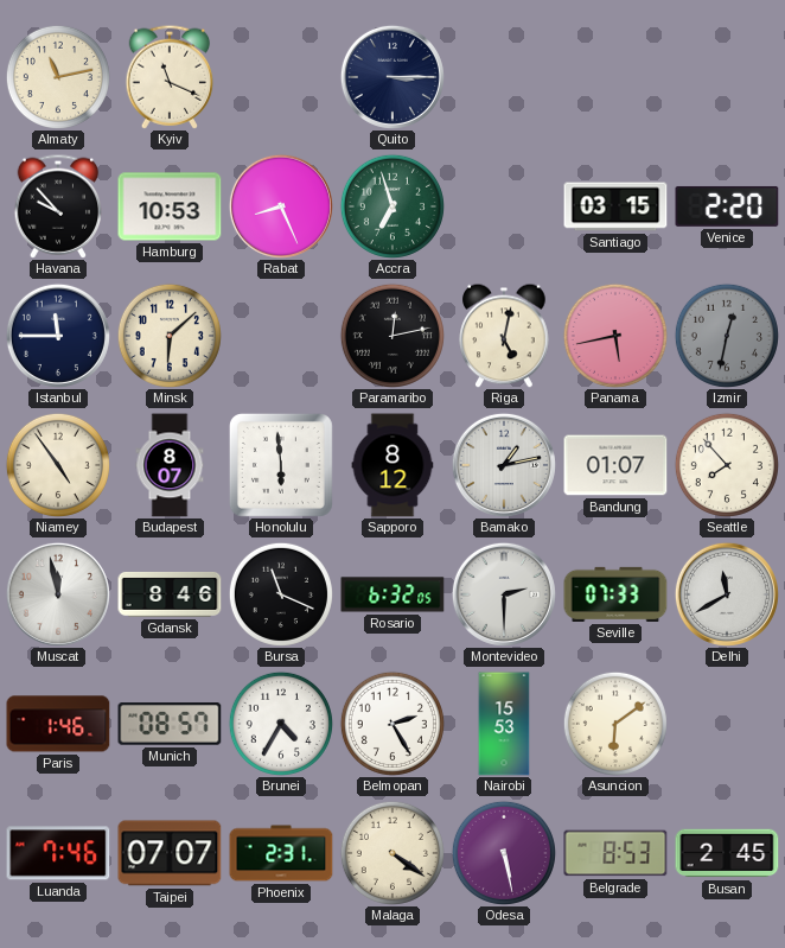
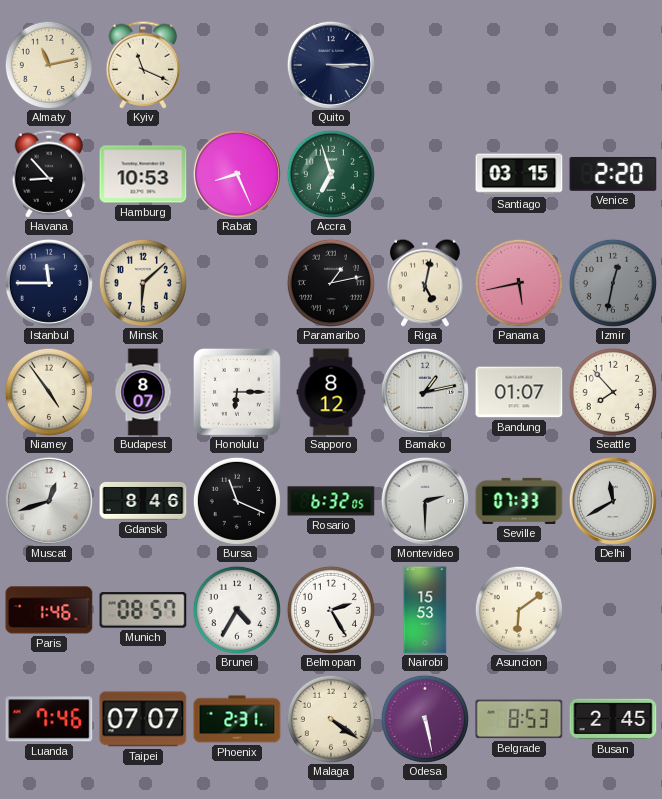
Havana: 9:53 -> 8:53 (49, 174)
Paramaribo: 12:13 -> 1:13 (331, 283)
Honolulu: 5:59 -> 6:15 (237, 392)
Muscat: 11:58 -> 12:42 (49, 501)
